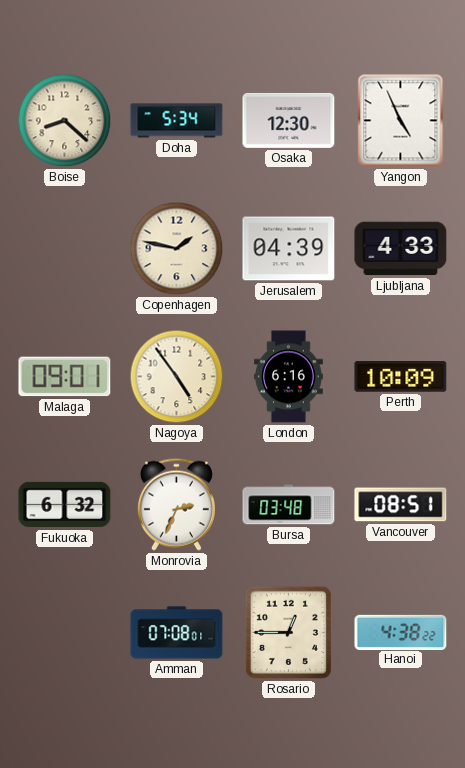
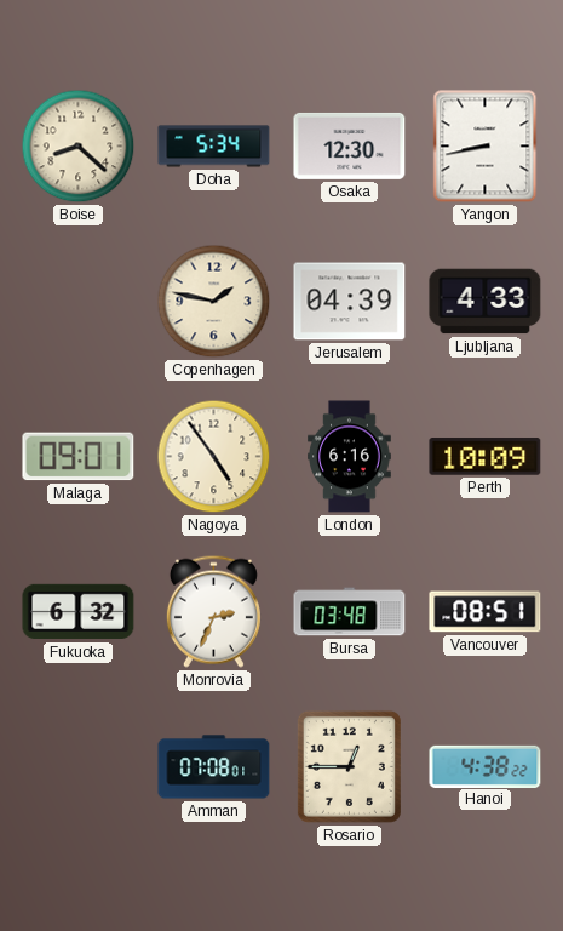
Yangon: 4:56 -> 8:43 (486, 147)
